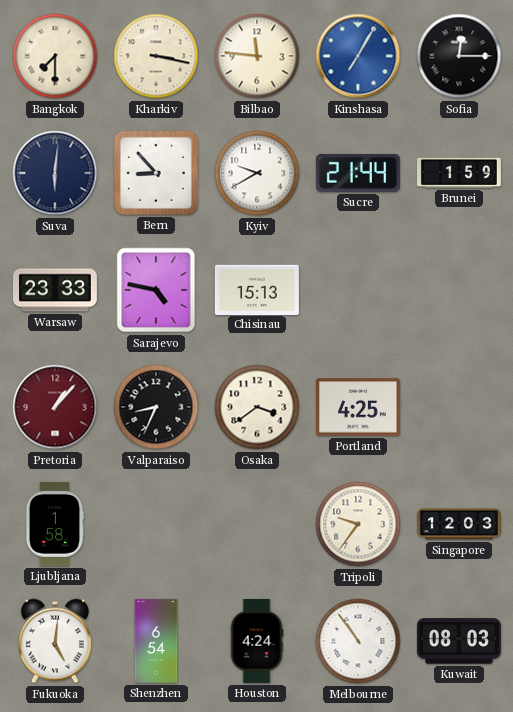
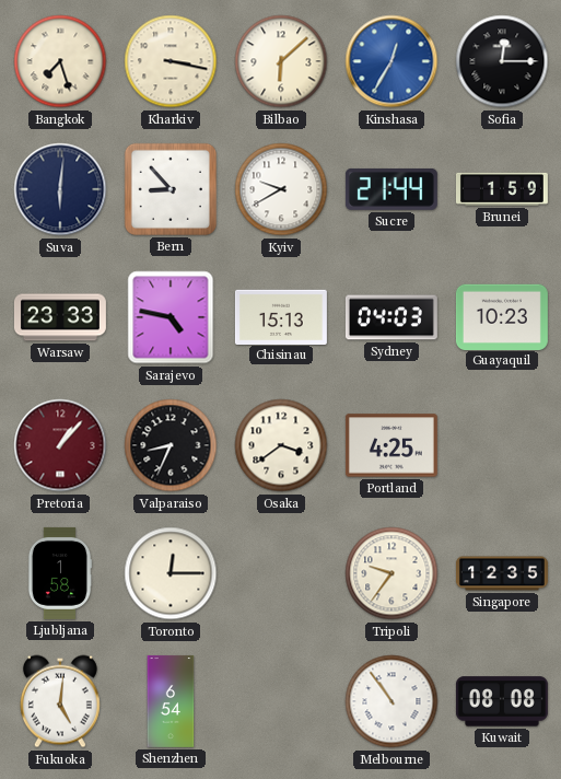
Bangkok: 7:30 -> 7:27 (60, 61)
Bilbao: 11:46 -> 6:08 (281, 61)
Kinshasa: 7:05 -> 12:35 (391, 61)
Sydney: none -> 04:03 (391, 317)
Guayaquil: none -> 10:23 (502, 316)
Toronto: none -> 12:15 (171, 573)
Singapore: 12:03 -> 12:35 (502, 573)
Houston: 4:24 -> none (257, 641)
Kuwait: 08:03 -> 08:08 (502, 701)
